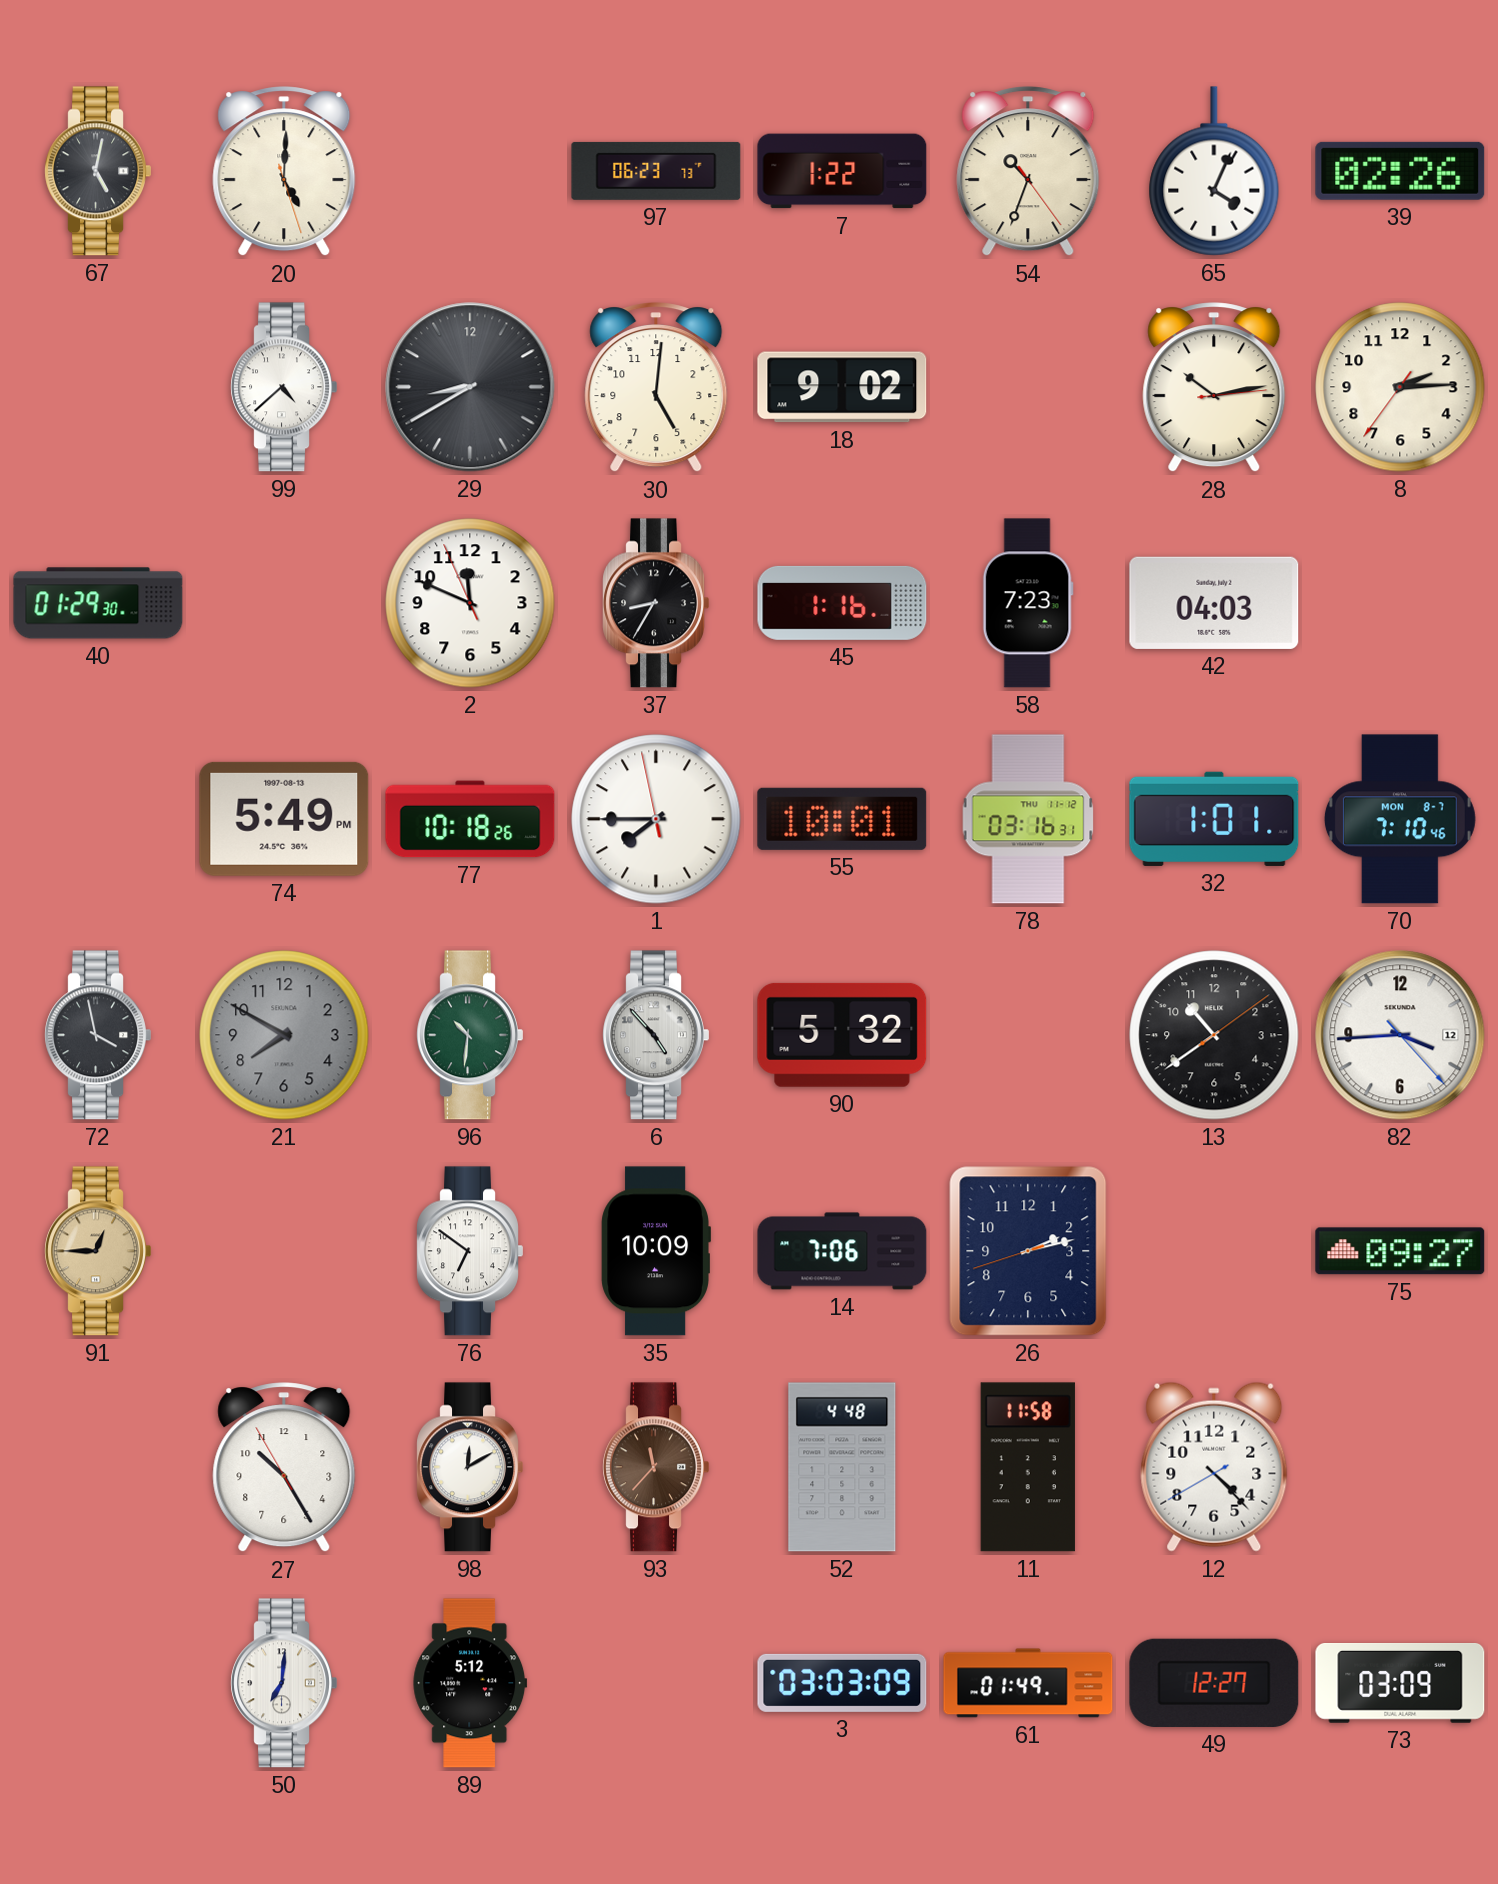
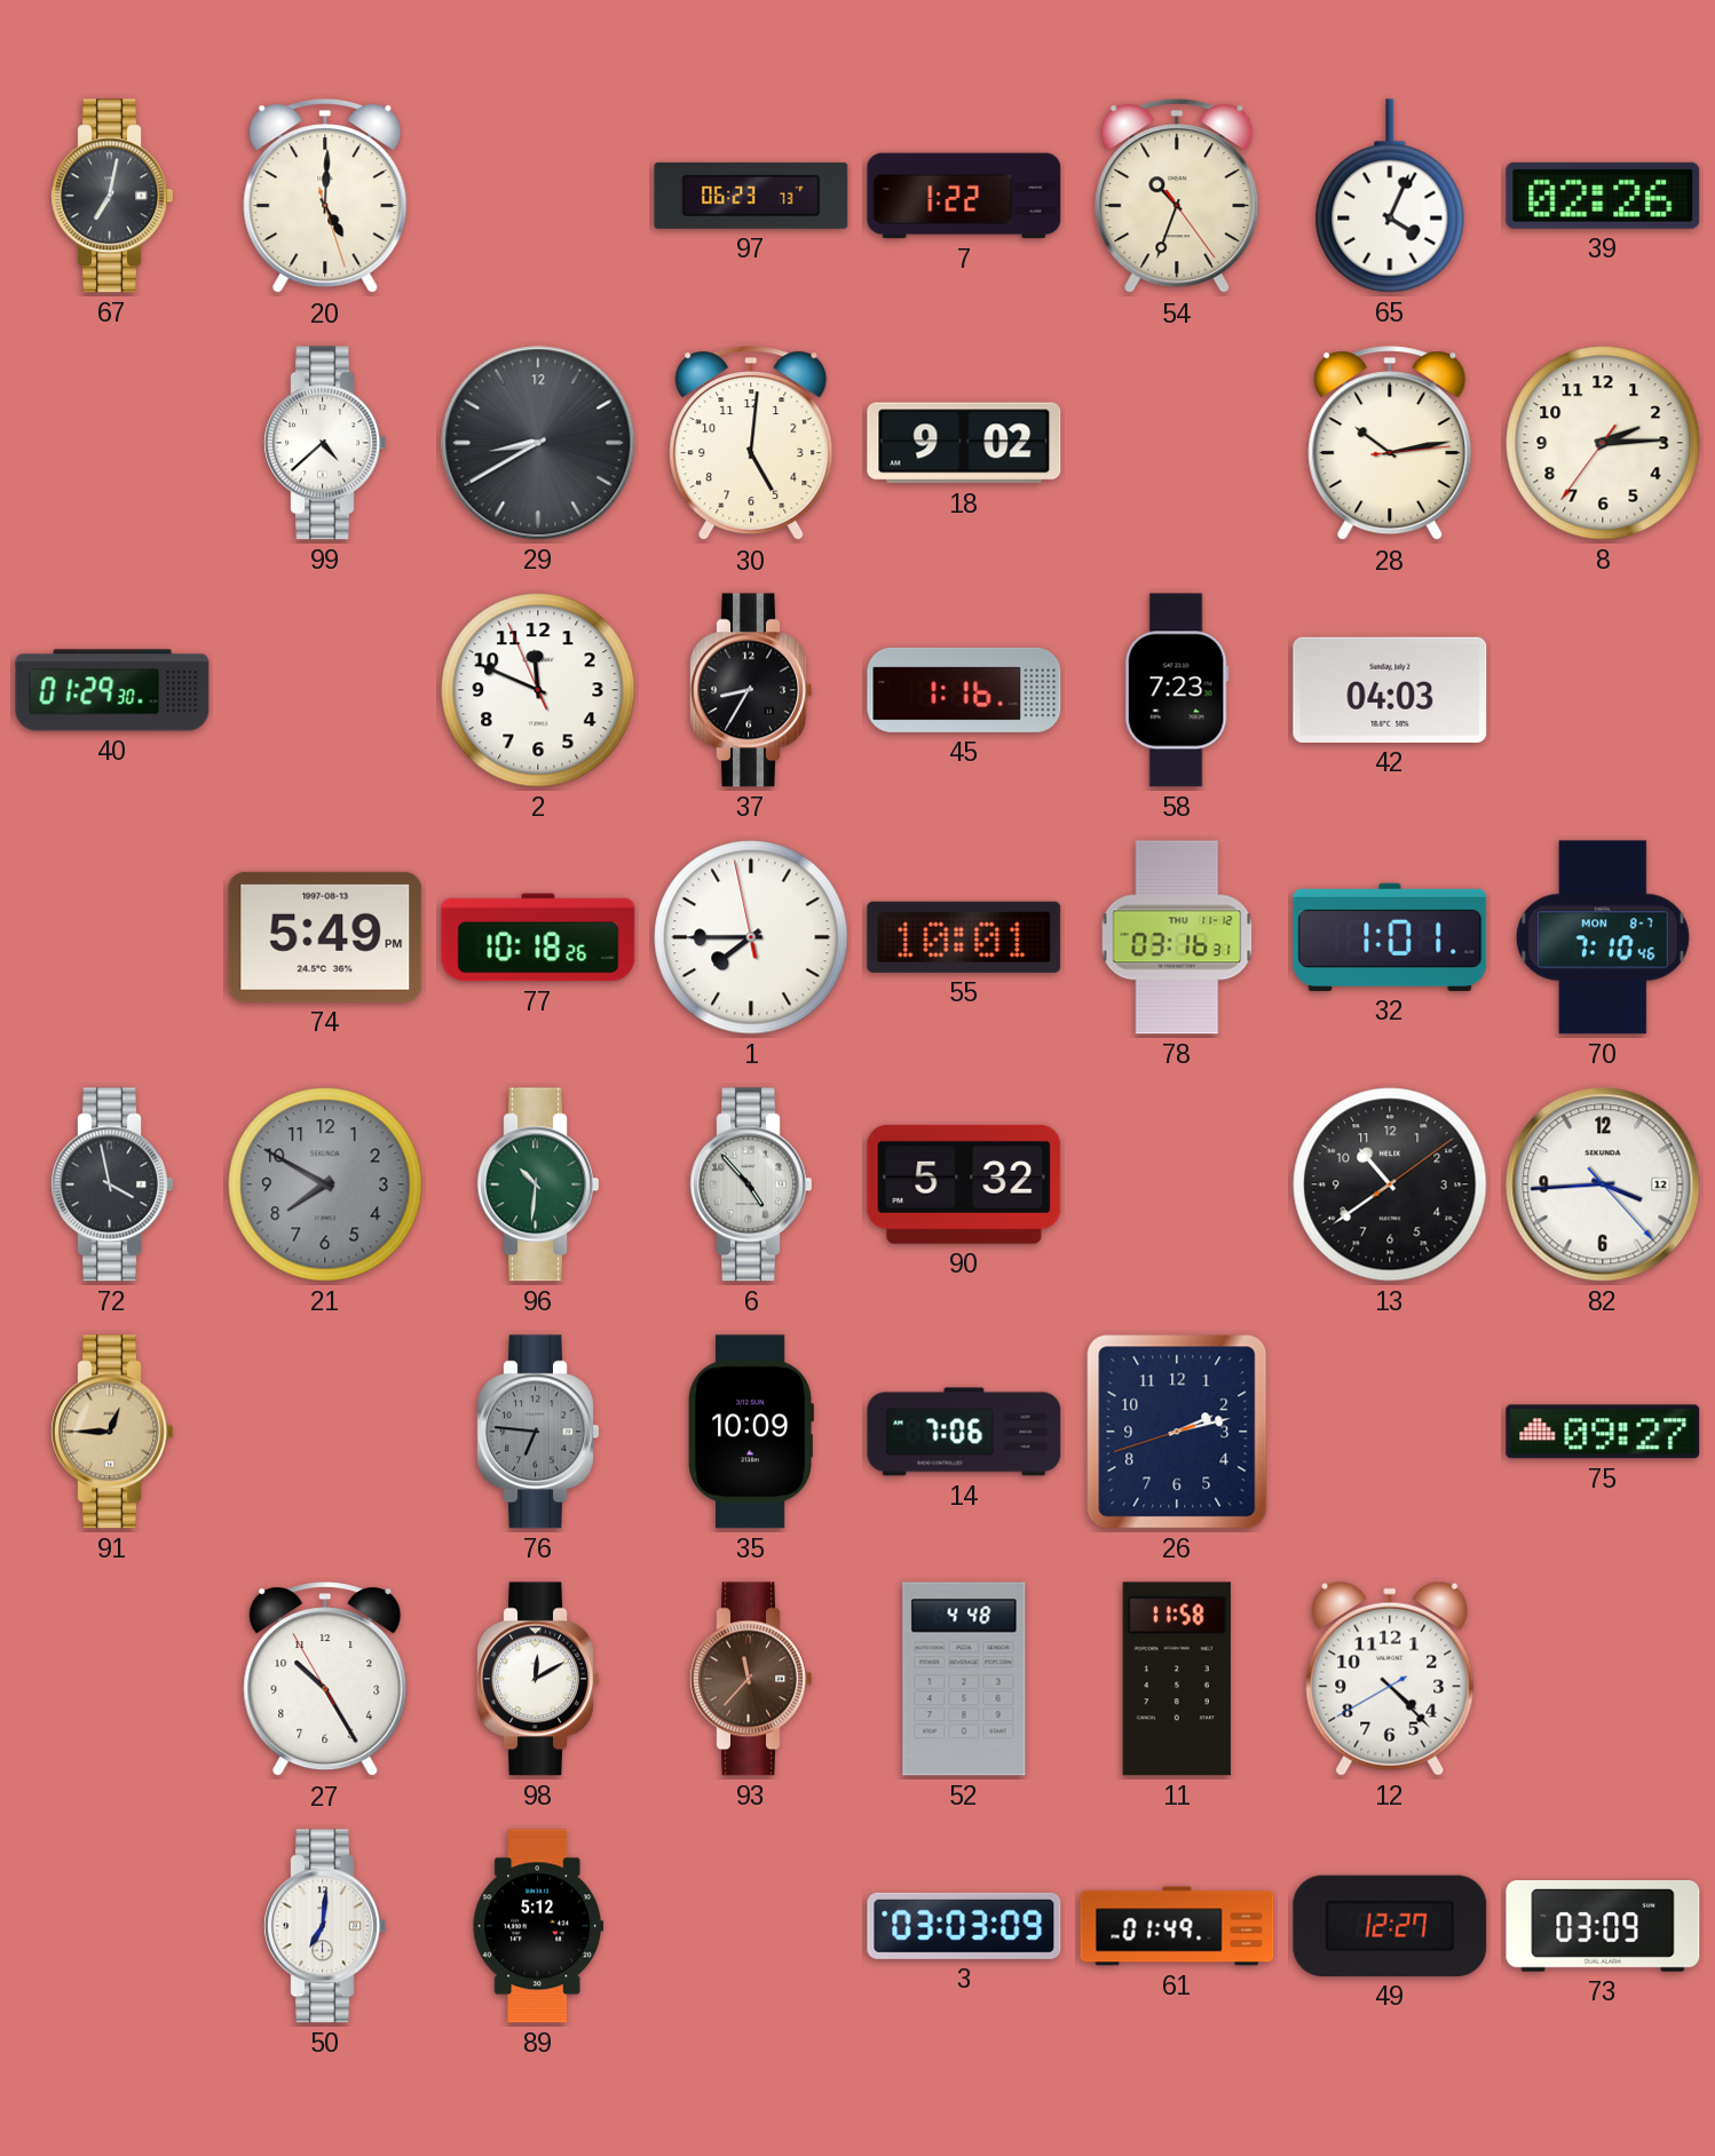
67: 5:02 -> 7:02 (112, 196)
76: 6:51 -> 6:46 (538, 1432)
76 dial: white -> grey (538, 1432)
